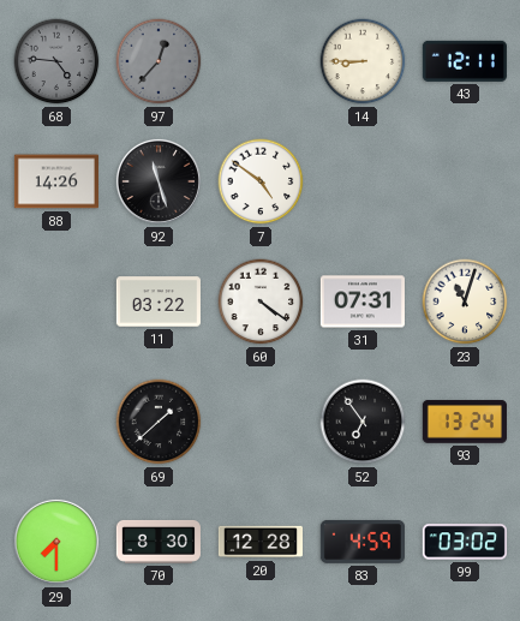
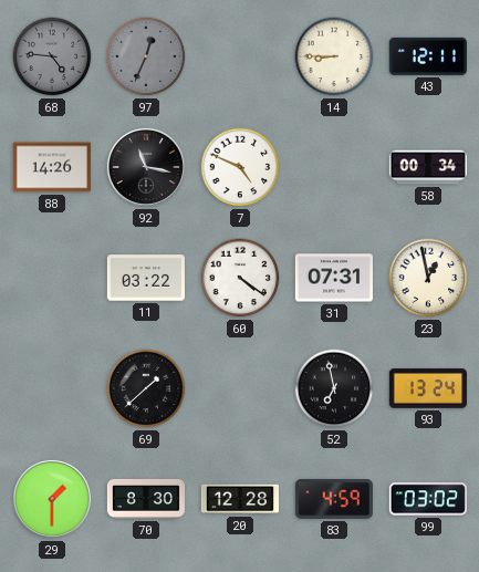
97: 12:37 -> 12:34 (146, 56)
92: 11:27 -> 11:17 (146, 167)
7: 4:51 -> 4:49 (240, 167)
58: none -> 00:34 (428, 167)
23: 11:03 -> 12:58 (428, 278)
52: 6:54 -> 6:58 (334, 388)
29: 7:30 -> 1:30 (52, 499)
